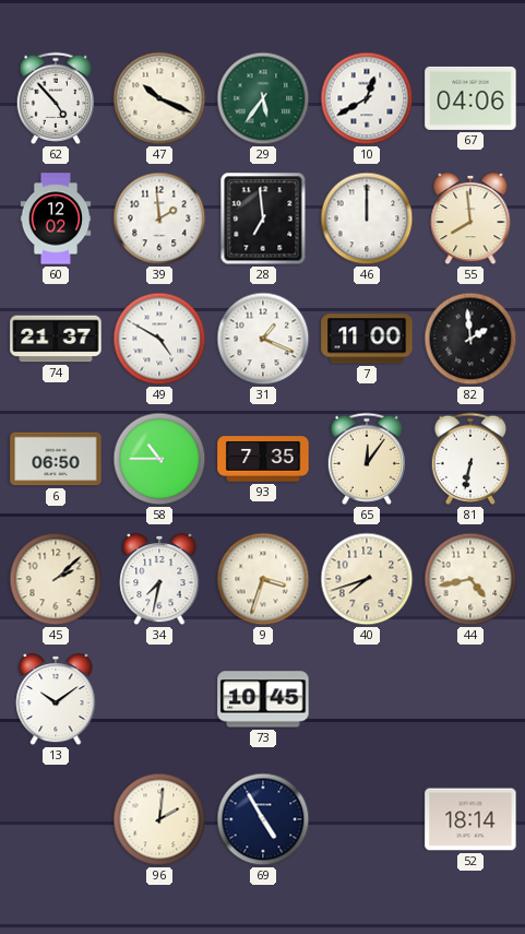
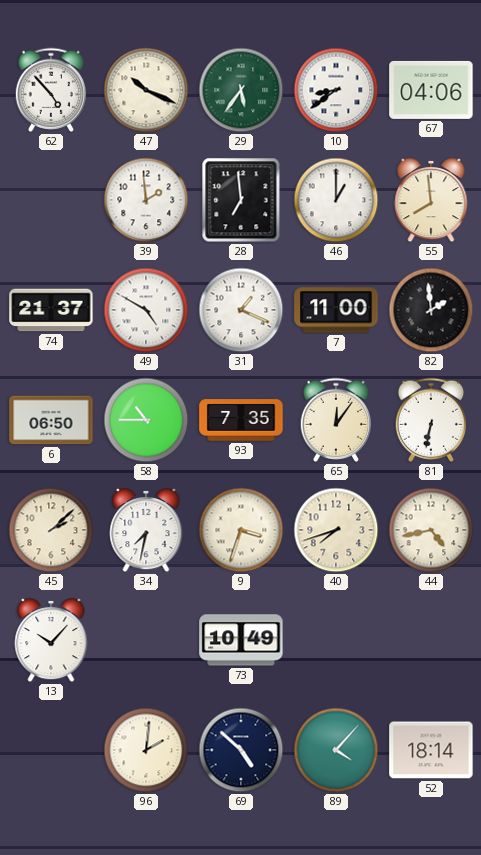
10: 12:40 -> 8:39 (336, 90)
60: 12:02 -> none (56, 218)
46: 12:00 -> 1:00 (336, 200)
13: 10:09 -> 10:07 (51, 640)
73: 10:45 -> 10:49 (241, 640)
69: 4:55 -> 4:52 (241, 750)
89: none -> 4:07 (336, 750)
